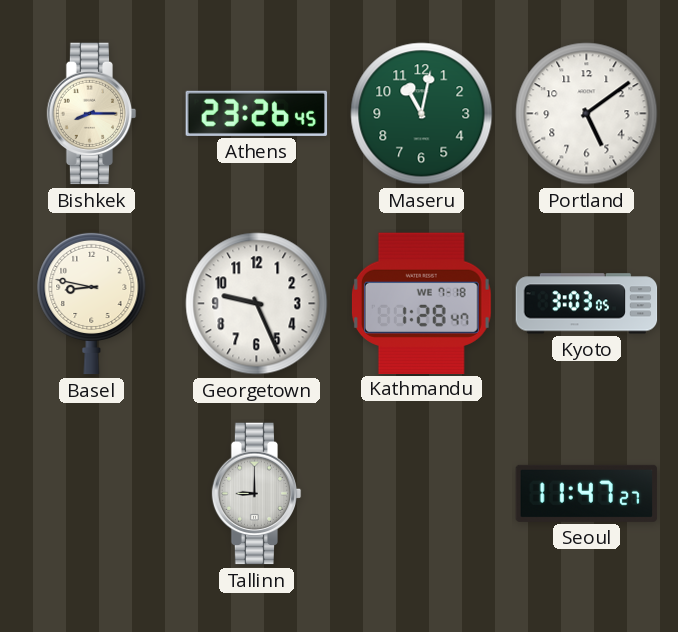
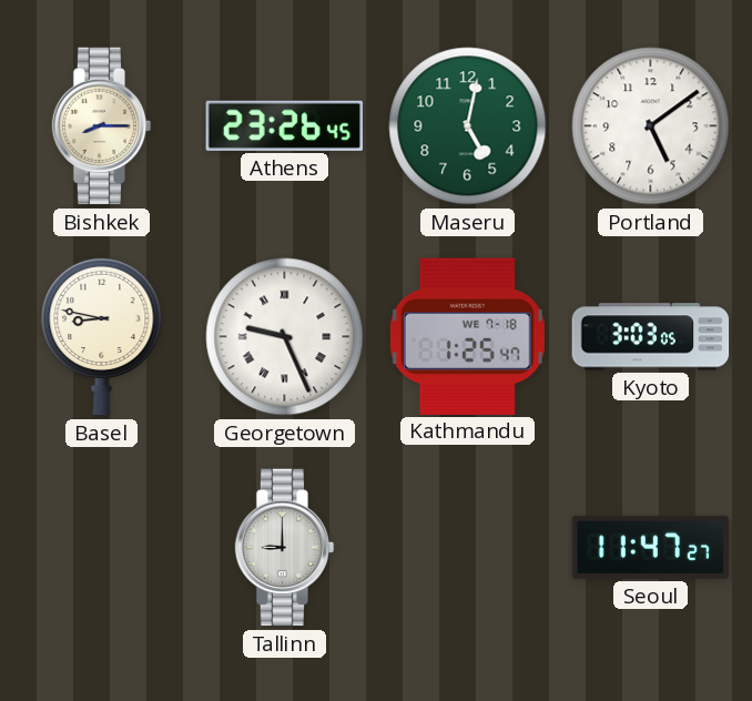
Maseru: 11:02 -> 5:02 (468, 126)
Georgetown numerals: Arabic -> Roman (285, 337)
Kathmandu: 1:28 -> 1:25 (467, 336)
